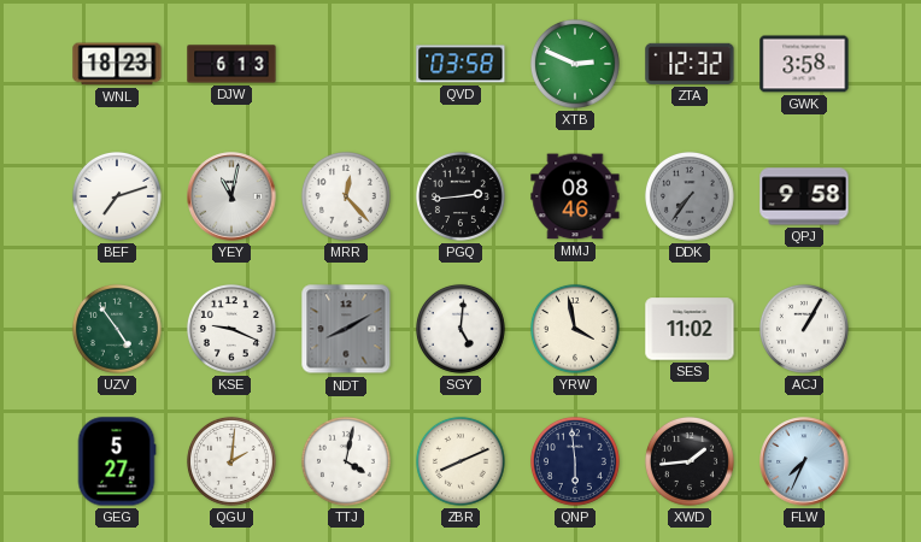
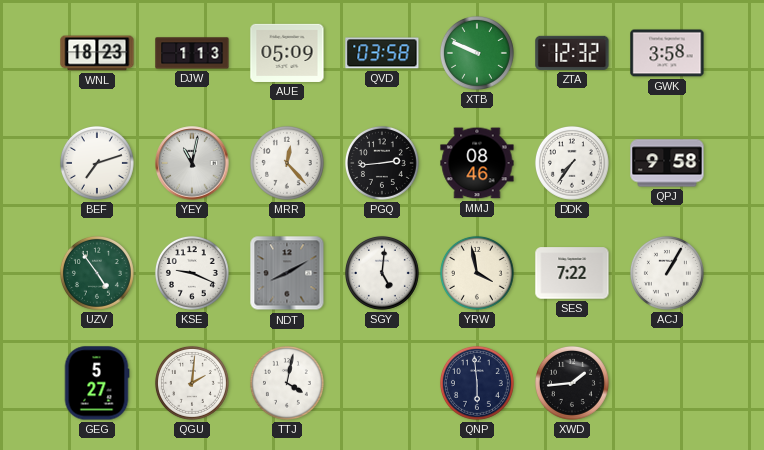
DJW: 6:13 -> 1:13 (192, 53)
AUE: none -> 05:09 (287, 53)
XTB: 2:49 -> 9:49 (477, 53)
DDK dial: grey -> white (572, 163)
SES: 11:02 -> 7:22 (572, 273)
ZBR: 8:11 -> none (461, 461)
FLW: 7:34 -> none (804, 461)
